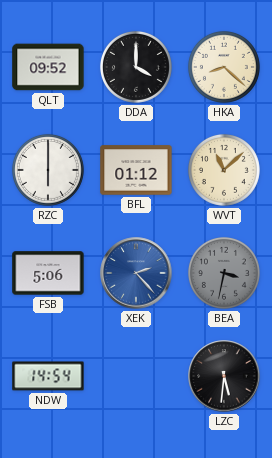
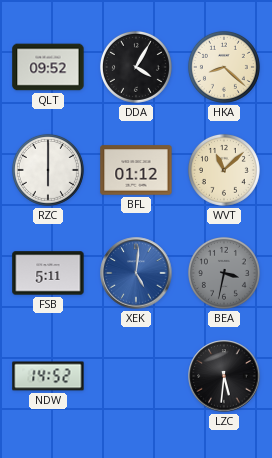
DDA: 4:00 -> 4:05 (136, 67)
FSB: 5:06 -> 5:11 (48, 273)
XEK: 2:23 -> 5:01 (136, 273)
NDW: 14:54 -> 14:52 (48, 376)
